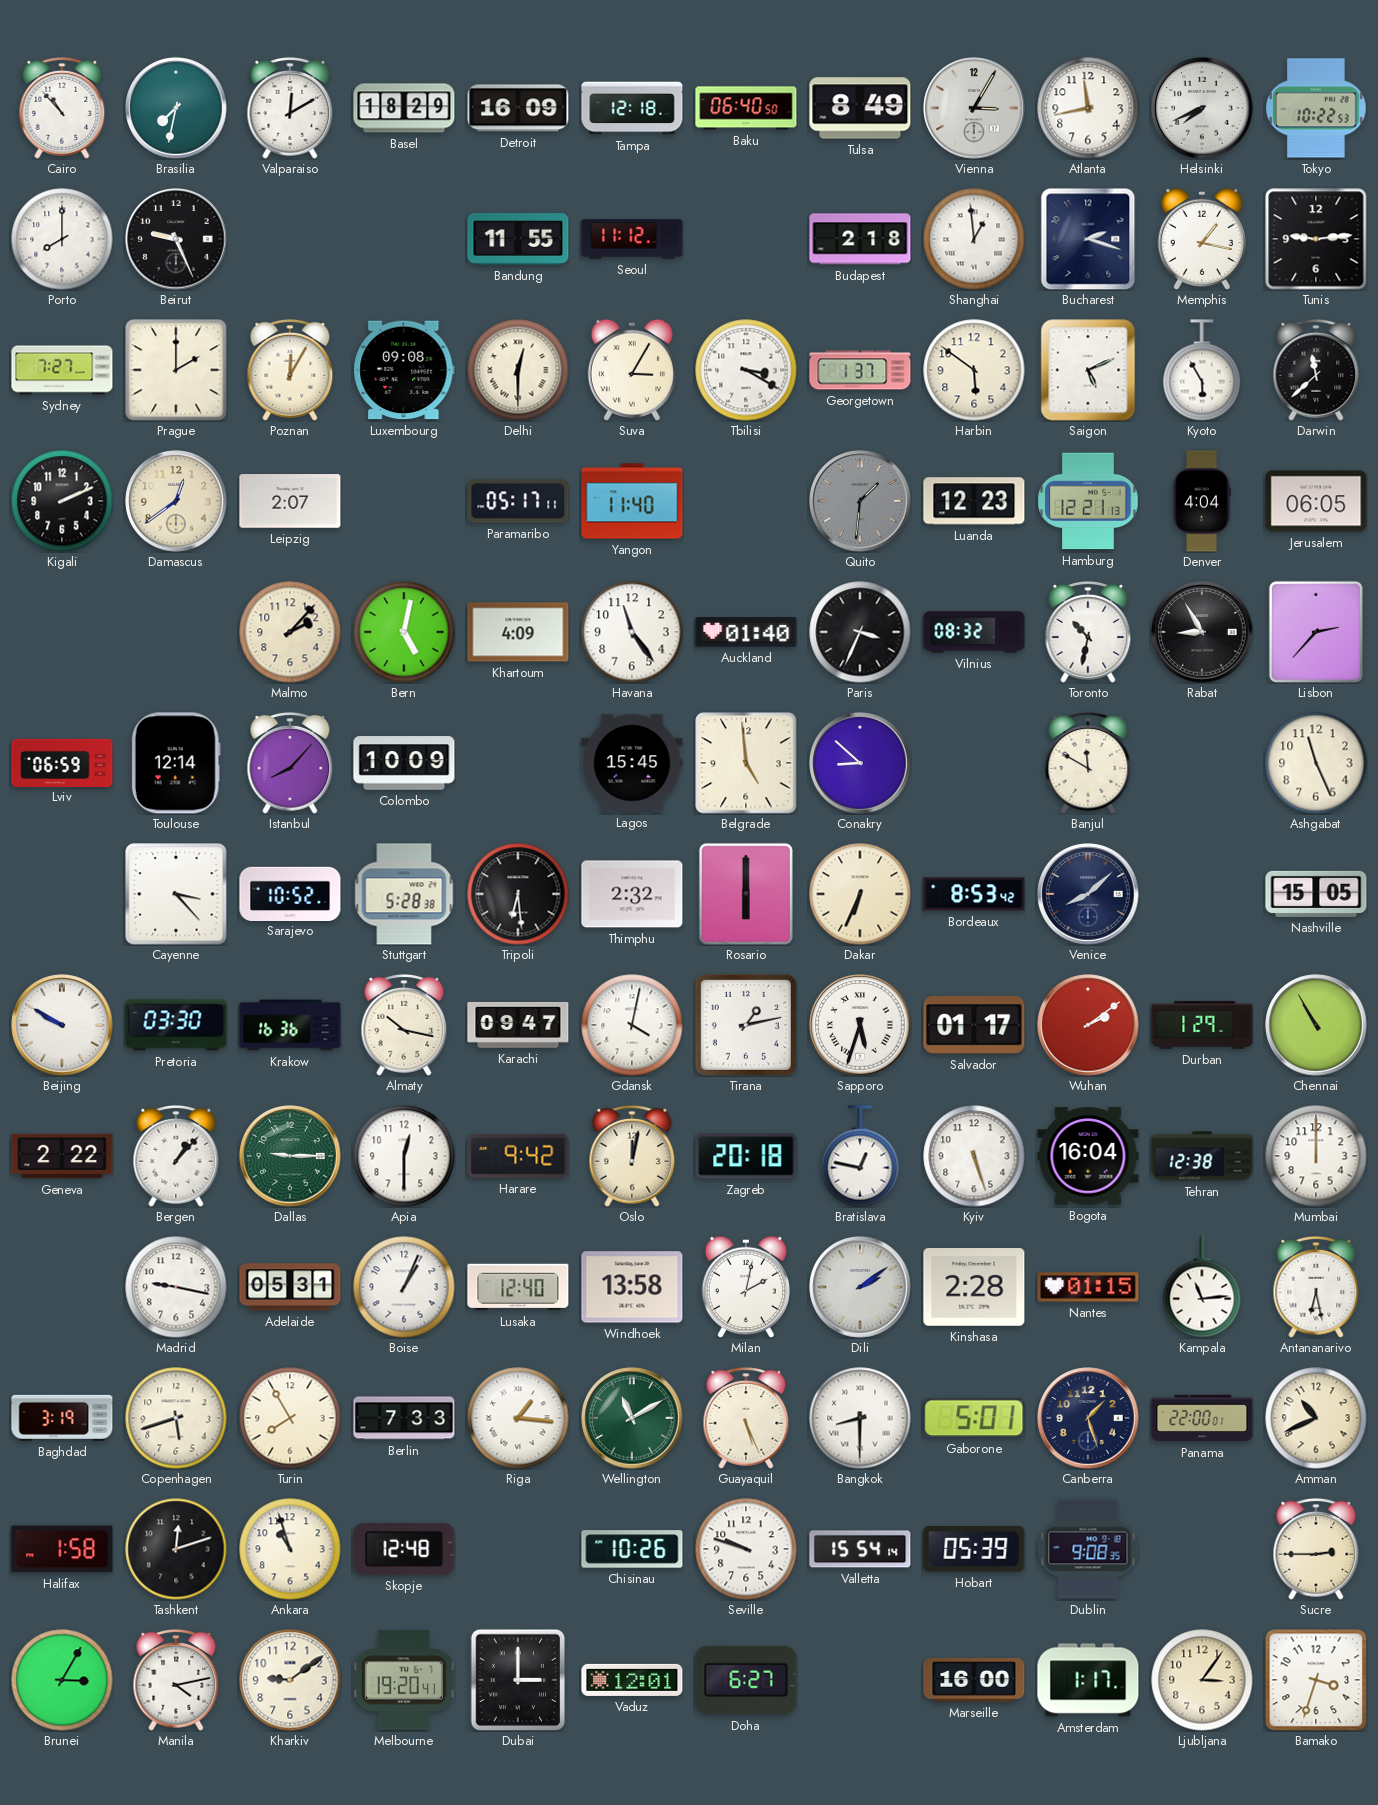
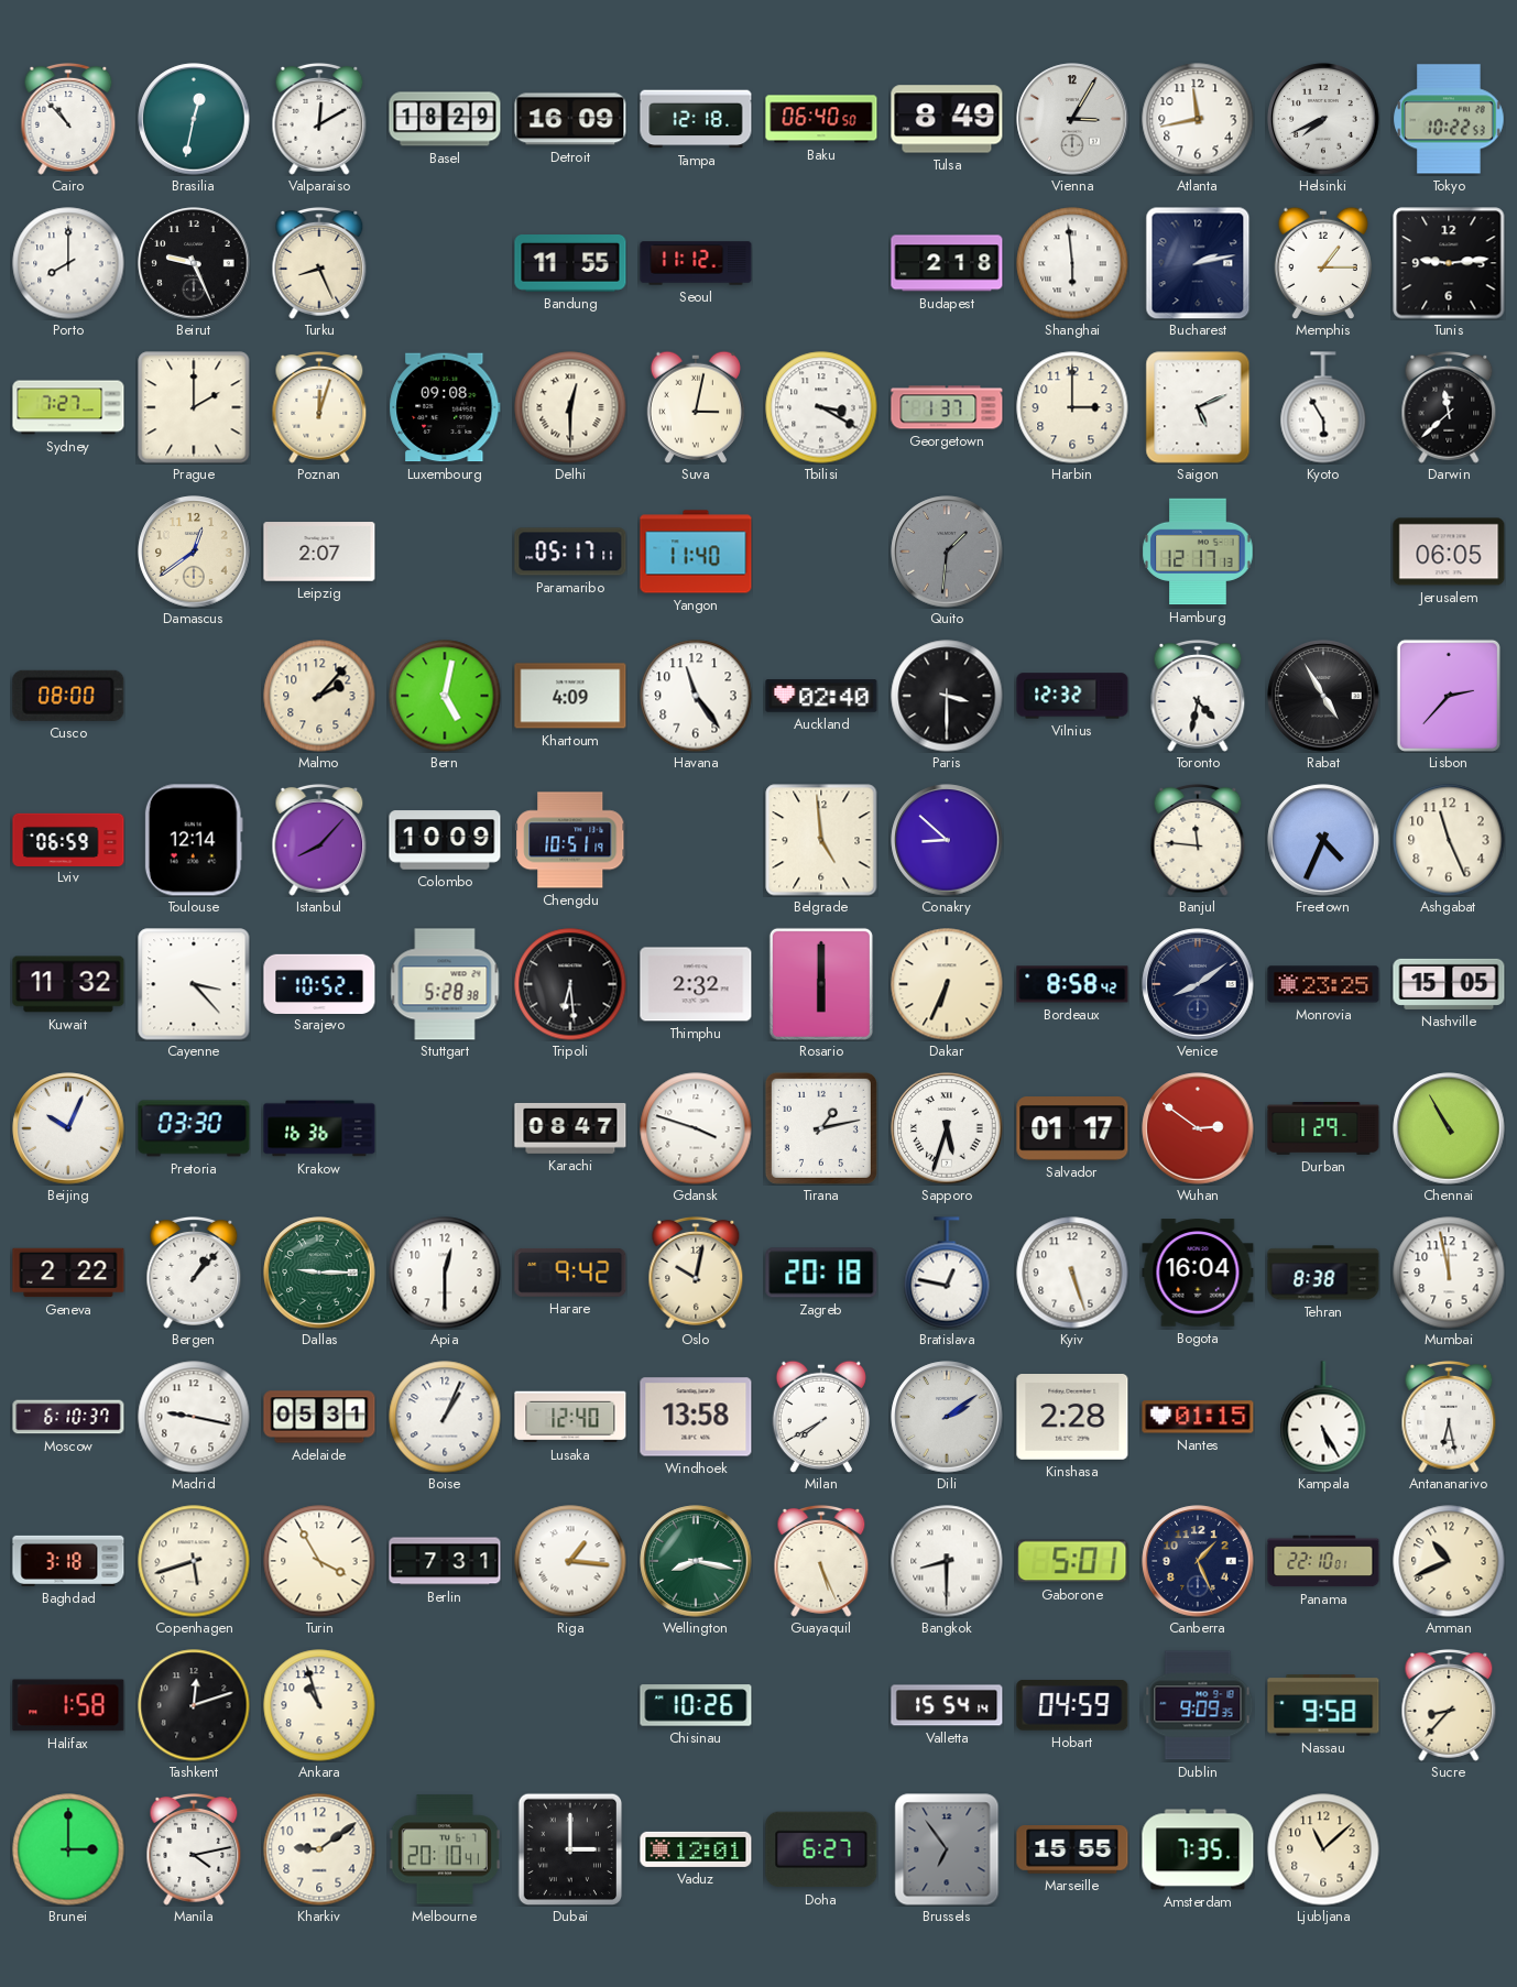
Brasilia: 7:32 -> 12:32 (194, 119)
Turku: none -> 8:26 (319, 263)
Shanghai: 12:59 -> 5:59 (1072, 263)
Bucharest: 2:18 -> 2:13 (1198, 263)
Memphis: 1:17 -> 1:15 (1323, 262)
Poznan: 12:05 -> 12:03 (319, 407)
Suva: 3:05 -> 3:02 (696, 406)
Harbin: 5:51 -> 3:00 (1072, 407)
Kigali: 2:11 -> none (62, 501)
Luanda: 12:23 -> none (974, 501)
Hamburg: 12:21 -> 12:17 (1198, 552)
Denver: 4:04 -> none (1202, 501)
Cusco: none -> 08:00 (68, 696)
Auckland: 01:40 -> 02:40 (821, 696)
Paris: 3:34 -> 3:30 (947, 696)
Vilnius: 08:32 -> 12:32 (1072, 696)
Toronto: 10:32 -> 4:32 (1198, 696)
Rabat: 8:55 -> 4:55 (1323, 696)
Chengdu: none -> 10:51 (570, 840)
Lagos: 15:45 -> none (632, 763)
Banjul: 11:50 -> 11:46 (1198, 840)
Freetown: none -> 4:34 (1323, 840)
Kuwait: none -> 11:32 (68, 984)
Bordeaux: 8:53 -> 8:58 (1072, 984)
Venice: 8:08 -> 8:09 (1198, 984)
Monrovia: none -> 23:25 (1323, 984)
Beijing: 9:50 -> 10:04 (68, 1128)
Almaty: 10:17 -> none (404, 1025)
Karachi: 09:47 -> 08:47 (570, 1128)
Gdansk: 4:02 -> 3:48 (696, 1128)
Wuhan: 2:09 -> 2:51 (1198, 1128)
Oslo: 12:02 -> 10:02 (696, 1273)
Tehran: 12:38 -> 8:38 (1323, 1273)
Mumbai: 12:00 -> 11:58 (1449, 1273)
Moscow: none -> 6:10 (68, 1417)
Milan: 2:02 -> 7:40 (821, 1416)
Kampala: 11:14 -> 5:25 (1323, 1417)
Baghdad: 3:19 -> 3:18 (68, 1561)
Turin: 7:55 -> 3:55 (319, 1561)
Berlin: 7:33 -> 7:31 (445, 1561)
Wellington: 11:10 -> 8:17 (696, 1561)
Canberra: 1:27 -> 1:26 (1198, 1561)
Panama: 22:00 -> 22:10 (1323, 1561)
Skopje: 12:48 -> none (404, 1549)
Seville: 9:48 -> none (746, 1549)
Hobart: 05:39 -> 04:59 (1072, 1705)
Dublin: 9:08 -> 9:09 (1198, 1705)
Nassau: none -> 9:58 (1323, 1705)
Sucre: 2:45 -> 8:37 (1449, 1705)
Brunei: 3:05 -> 3:00 (68, 1849)
Melbourne: 19:20 -> 20:10 (445, 1849)
Brussels: none -> 6:54 (947, 1849)
Marseille: 16:00 -> 15:55 (1072, 1849)
Amsterdam: 1:17 -> 7:35 (1198, 1849)
Ljubljana: 3:06 -> 11:08 (1323, 1849)
Bamako: 3:33 -> none (1316, 1680)
